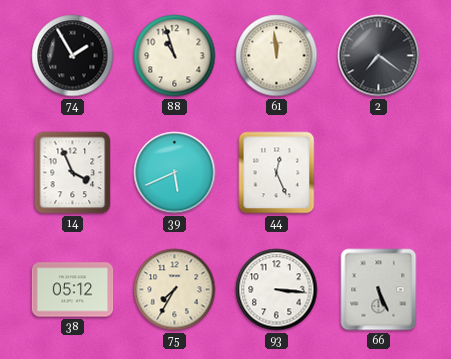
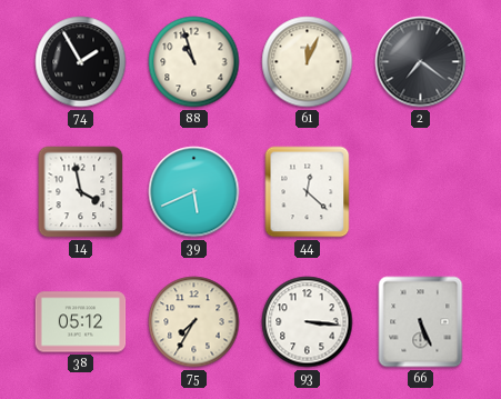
61: 11:59 -> 12:04 (308, 62)
14: 3:56 -> 3:58 (81, 192)
44: 12:26 -> 12:22 (308, 192)
